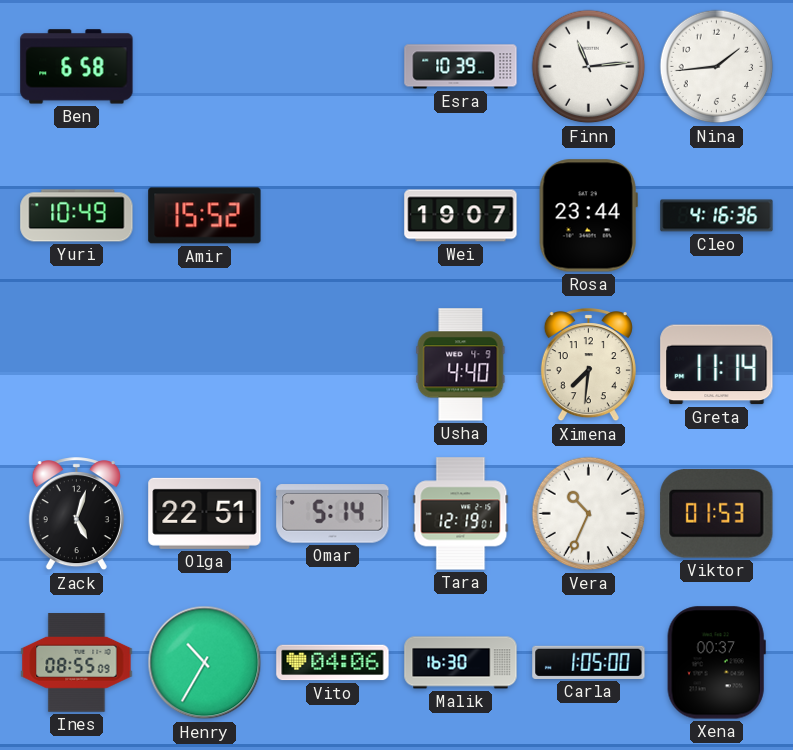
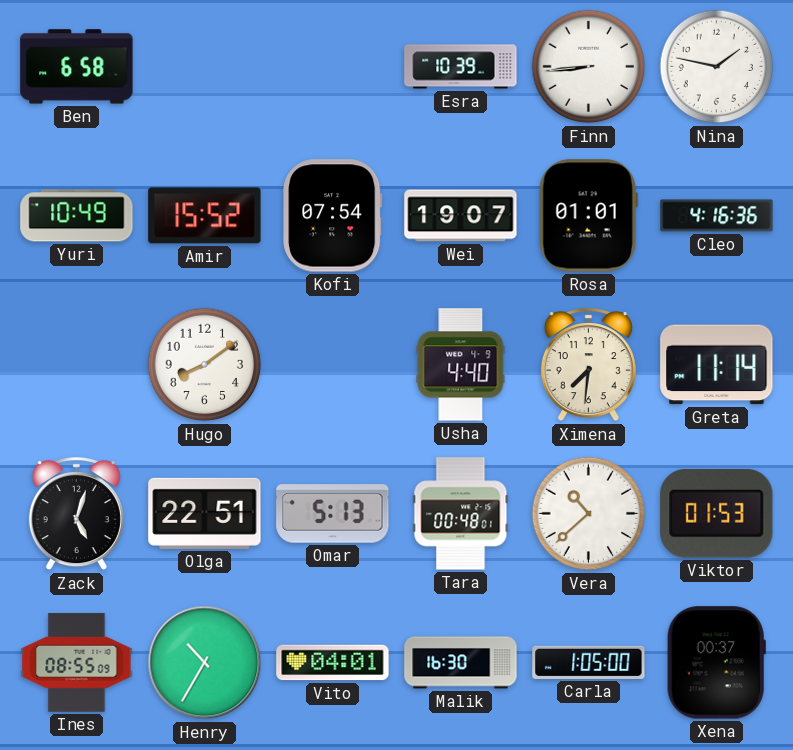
Finn: 11:14 -> 8:44 (589, 67)
Nina: 1:44 -> 1:47 (717, 67)
Kofi: none -> 07:54 (333, 216)
Rosa: 23:44 -> 01:01 (588, 216)
Hugo: none -> 8:09 (205, 365)
Omar: 5:14 -> 5:13 (333, 514)
Tara: 12:19 -> 00:48 (461, 514)
Vera: 10:34 -> 10:38 (589, 514)
Vito: 04:06 -> 04:01 (333, 663)
